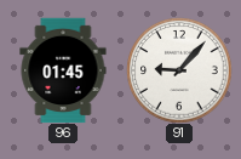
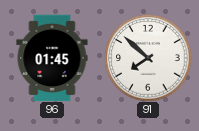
91: 9:07 -> 7:52 (148, 58)
